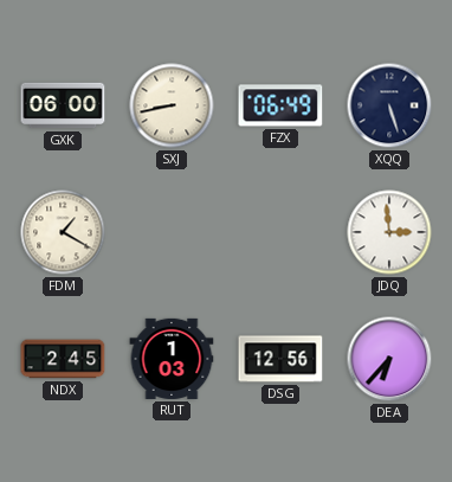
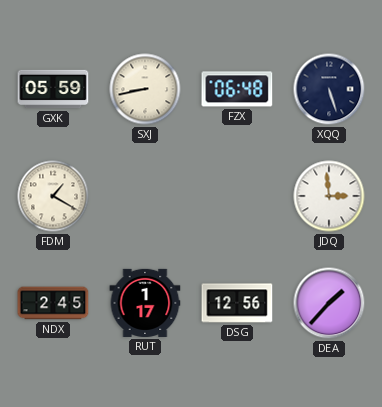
GXK: 06:00 -> 05:59 (53, 89)
FZX: 06:49 -> 06:48 (237, 89)
RUT: 1:03 -> 1:17 (145, 303)
DEA: 6:37 -> 1:37 (329, 303)
